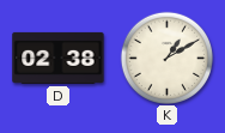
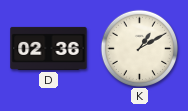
D: 02:38 -> 02:36 (49, 48)
